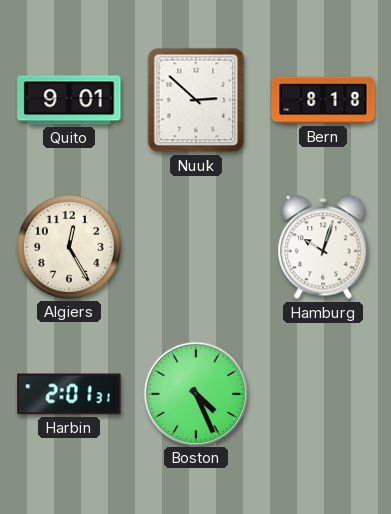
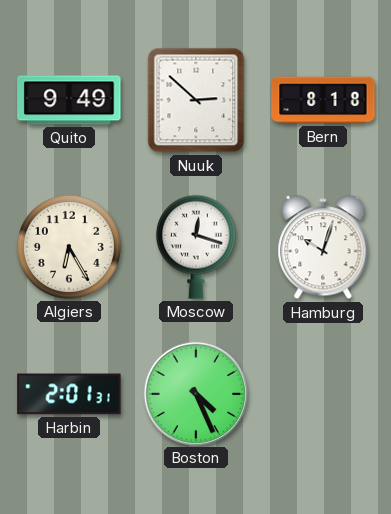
Quito: 9:01 -> 9:49 (69, 100)
Algiers: 12:25 -> 6:25 (69, 247)
Moscow: none -> 12:18 (196, 247)
